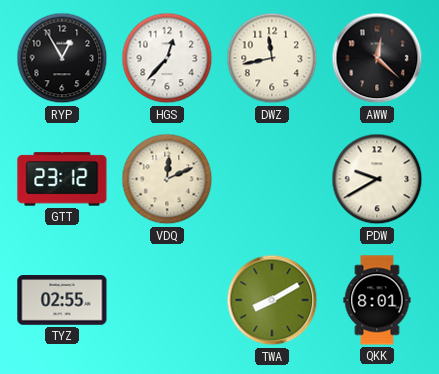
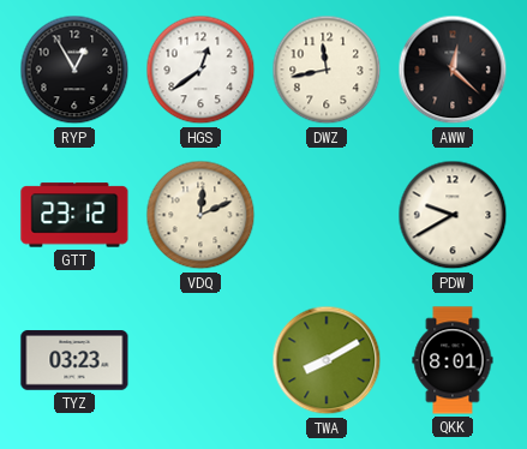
HGS: 12:37 -> 12:39 (200, 70)
TYZ: 02:55 -> 03:23 (74, 360)
